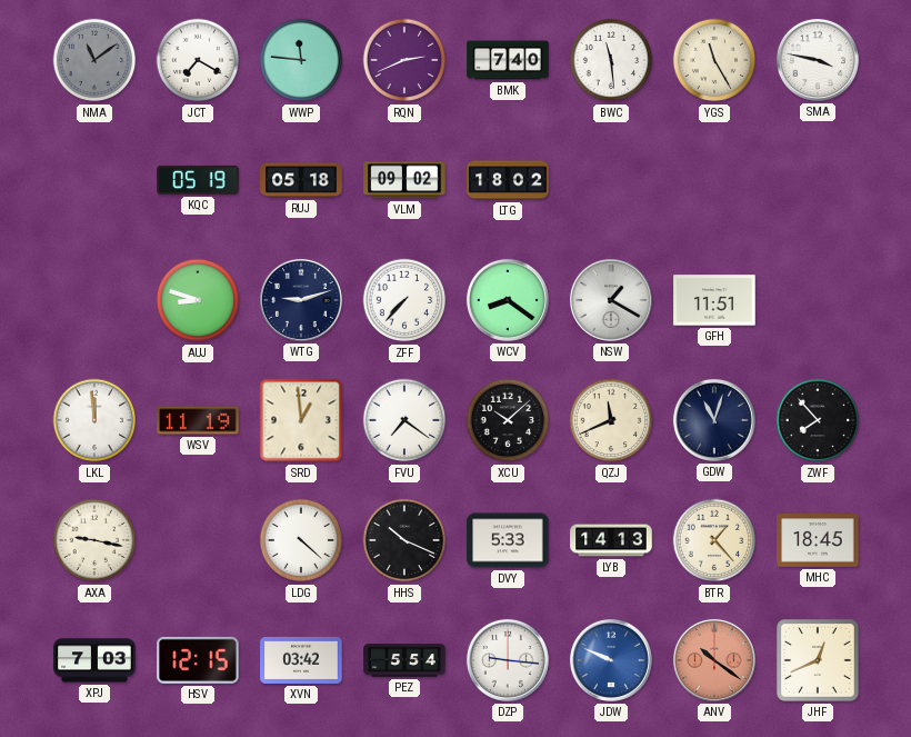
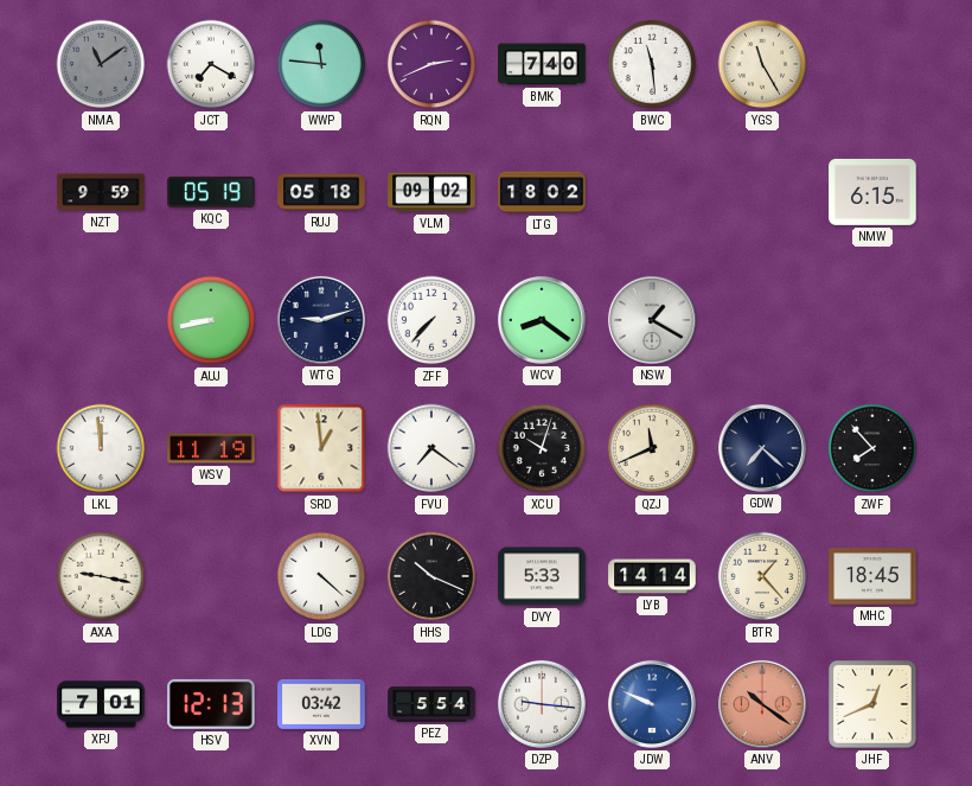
SMA: 3:47 -> none (818, 60)
NZT: none -> 9:59 (101, 192)
NMW: none -> 6:15 (872, 192)
AUJ: 8:48 -> 8:43 (211, 320)
GFH: 11:51 -> none (714, 300)
XCU: 10:08 -> 10:03 (542, 448)
GDW: 11:03 -> 7:22 (762, 448)
LYB: 14:13 -> 14:14 (652, 576)
XPJ: 7:03 -> 7:01 (101, 704)
HSV: 12:15 -> 12:13 (211, 704)
